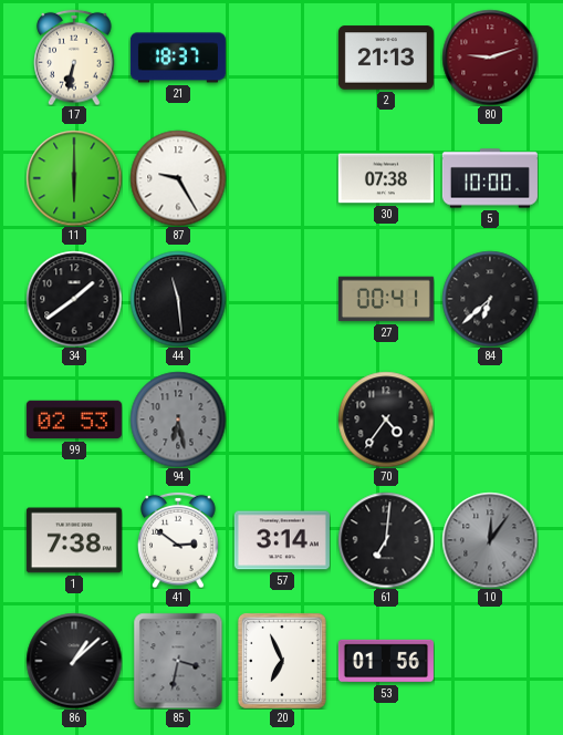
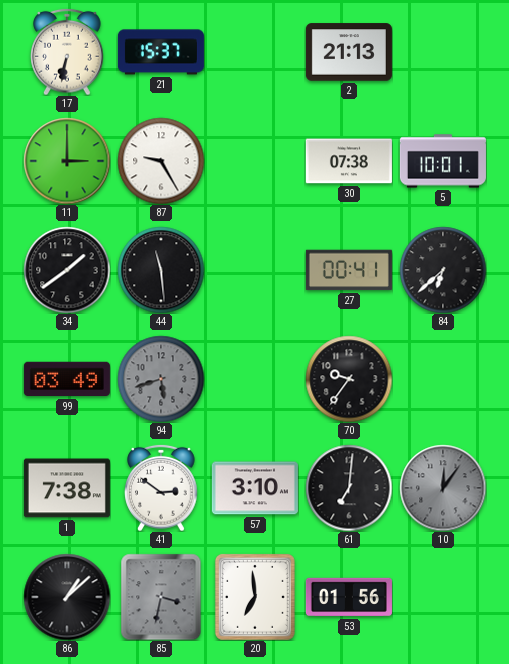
21: 18:37 -> 15:37 (161, 52)
80: 9:12 -> none (490, 58)
11: 6:00 -> 3:00 (67, 161)
5: 10:00 -> 10:01 (443, 161)
99: 02:53 -> 03:49 (67, 379)
94: 6:28 -> 5:42 (161, 379)
70: 4:36 -> 9:36 (349, 379)
57: 3:14 -> 3:10 (255, 488)
20: 6:56 -> 6:59 (255, 597)
